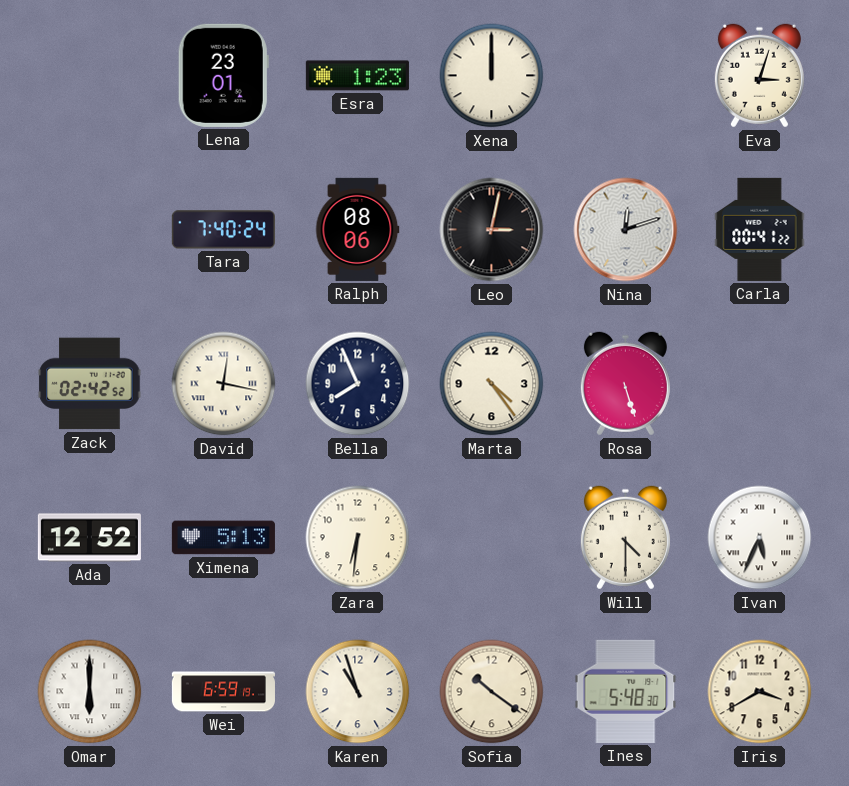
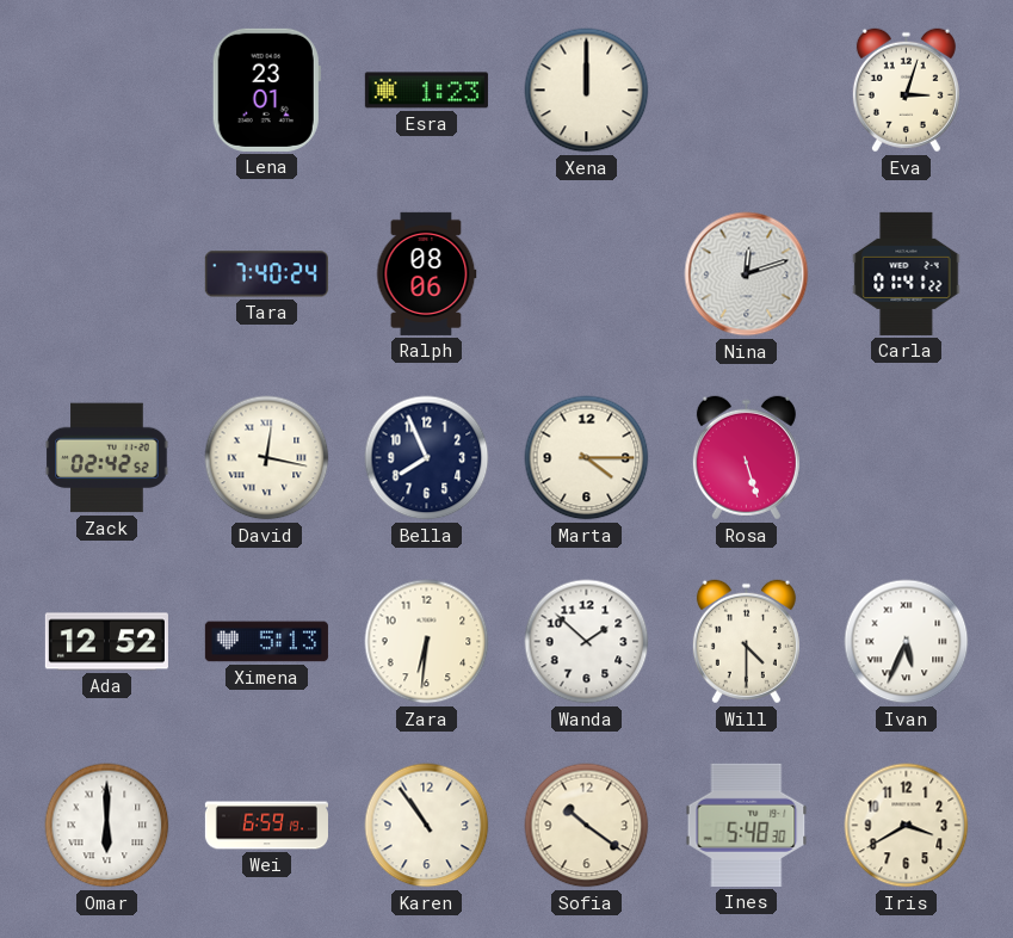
Leo: 3:02 -> none (492, 230)
Carla: 00:41 -> 01:41 (907, 273)
Marta: 4:24 -> 4:15 (587, 458)
Wanda: none -> 1:52 (587, 642)
Karen: 10:57 -> 10:54 (427, 826)
